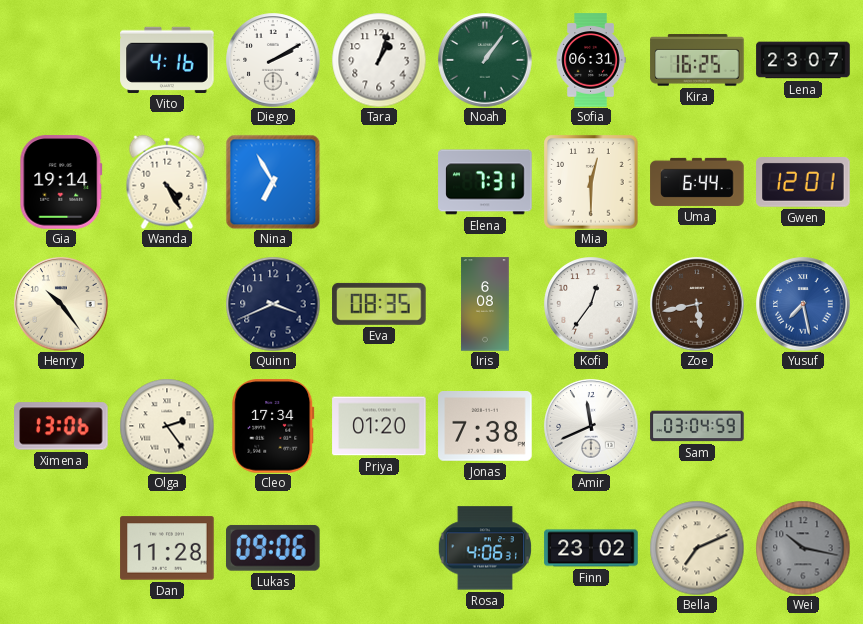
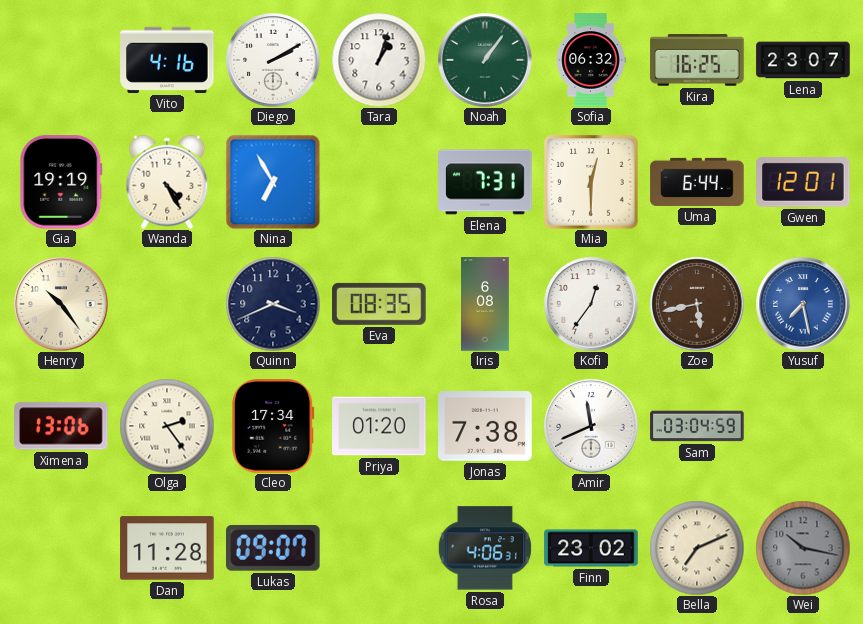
Sofia: 06:31 -> 06:32 (591, 60)
Gia: 19:14 -> 19:19 (61, 182)
Lukas: 09:06 -> 09:07 (274, 548)
